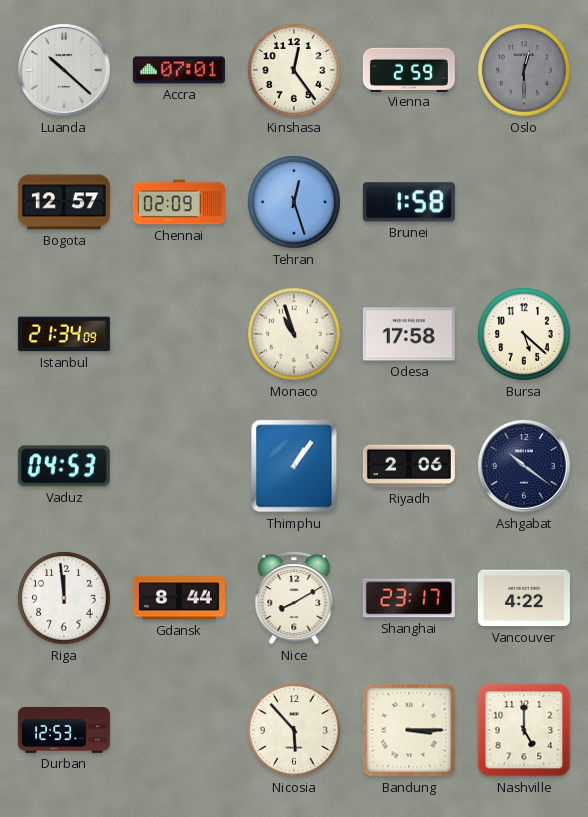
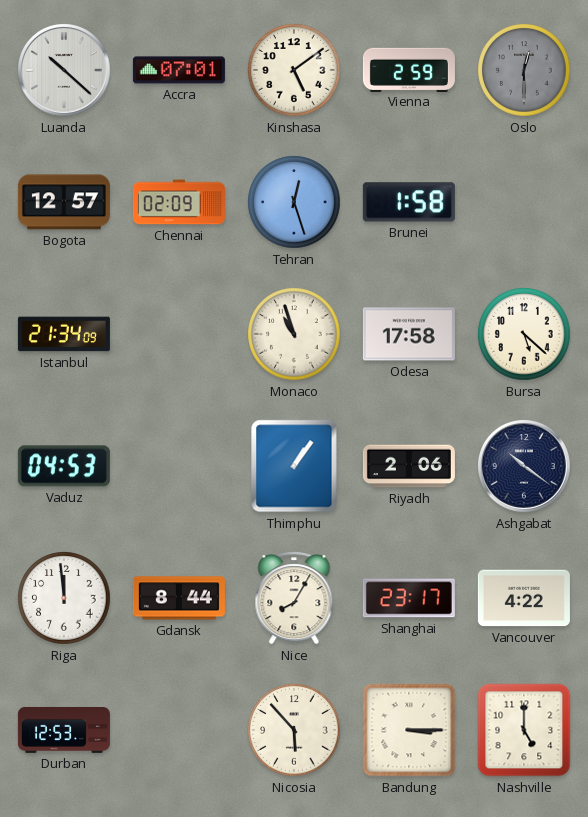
Kinshasa: 12:24 -> 5:09 (294, 70)
Nice: 8:10 -> 8:05 (294, 598)
